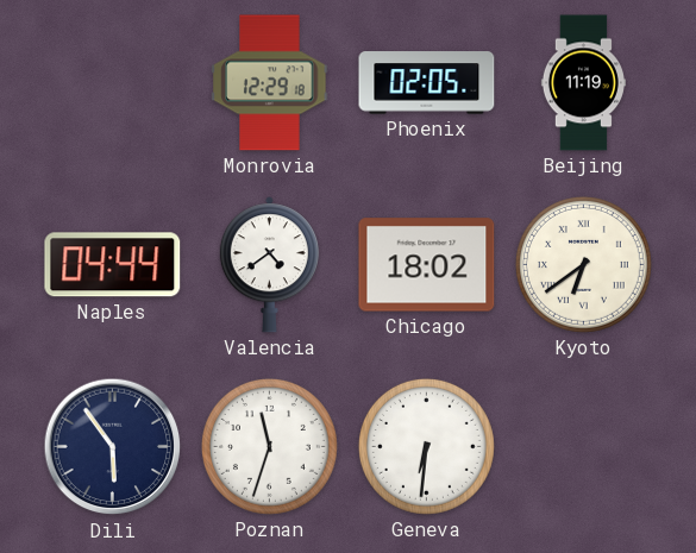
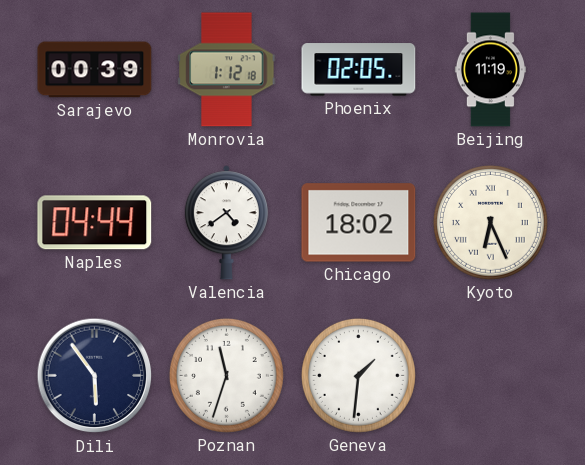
Sarajevo: none -> 00:39 (95, 70)
Monrovia: 12:29 -> 1:12 (227, 70)
Kyoto: 6:39 -> 6:26 (490, 222)
Geneva: 6:31 -> 1:31 (358, 375)
